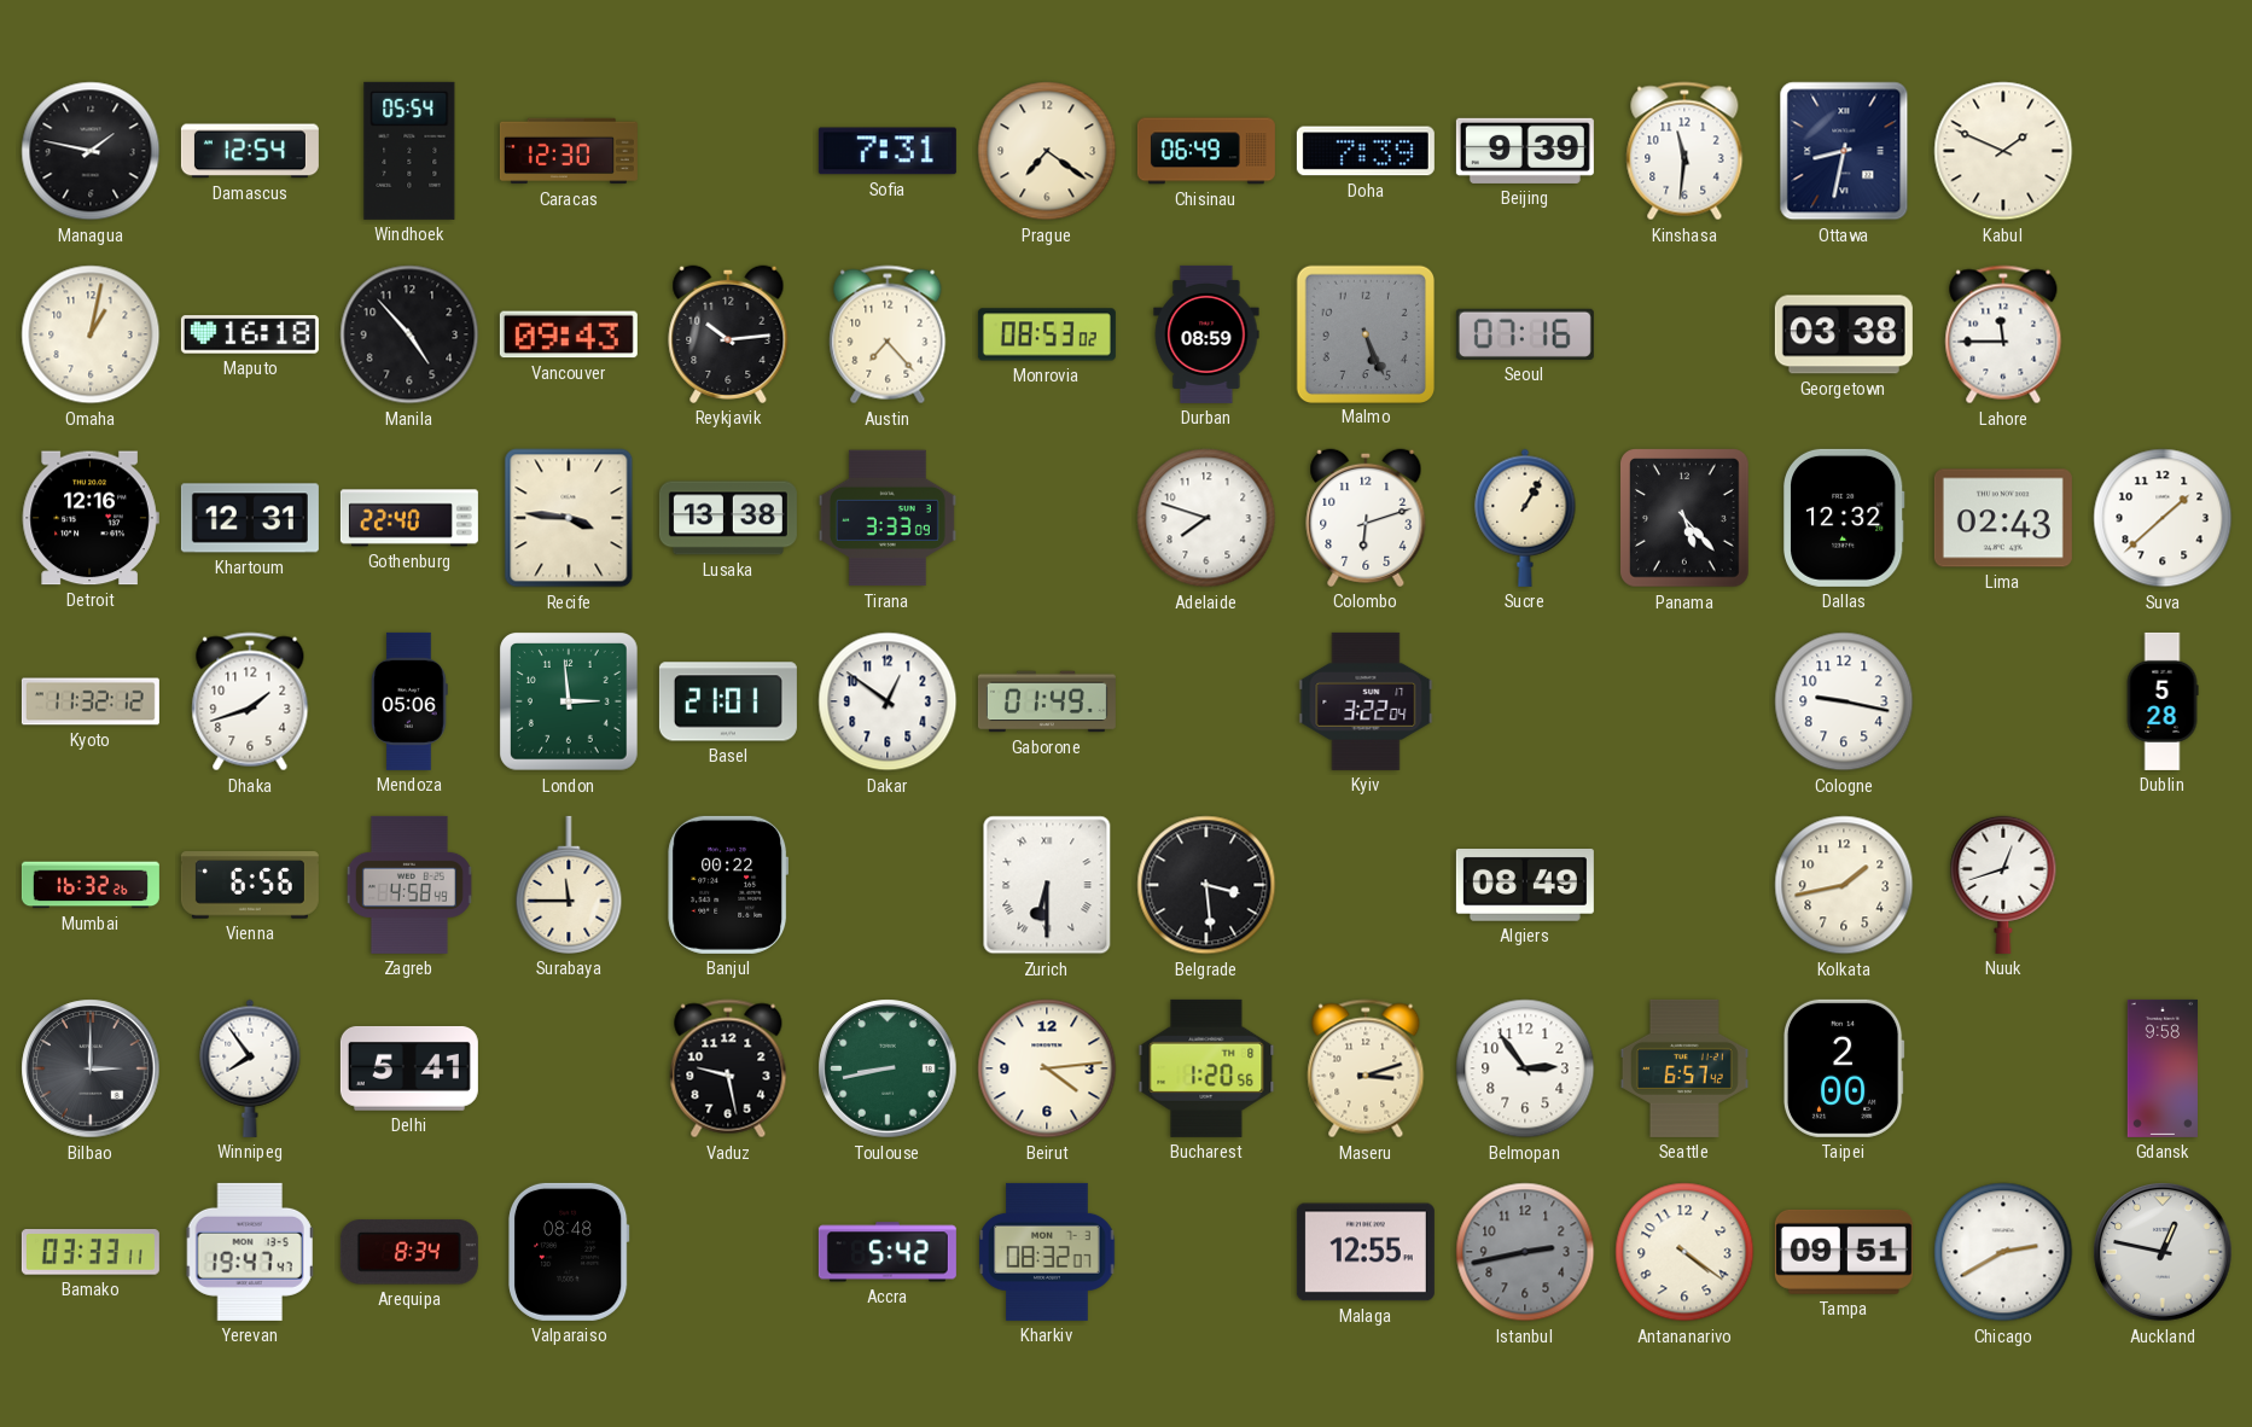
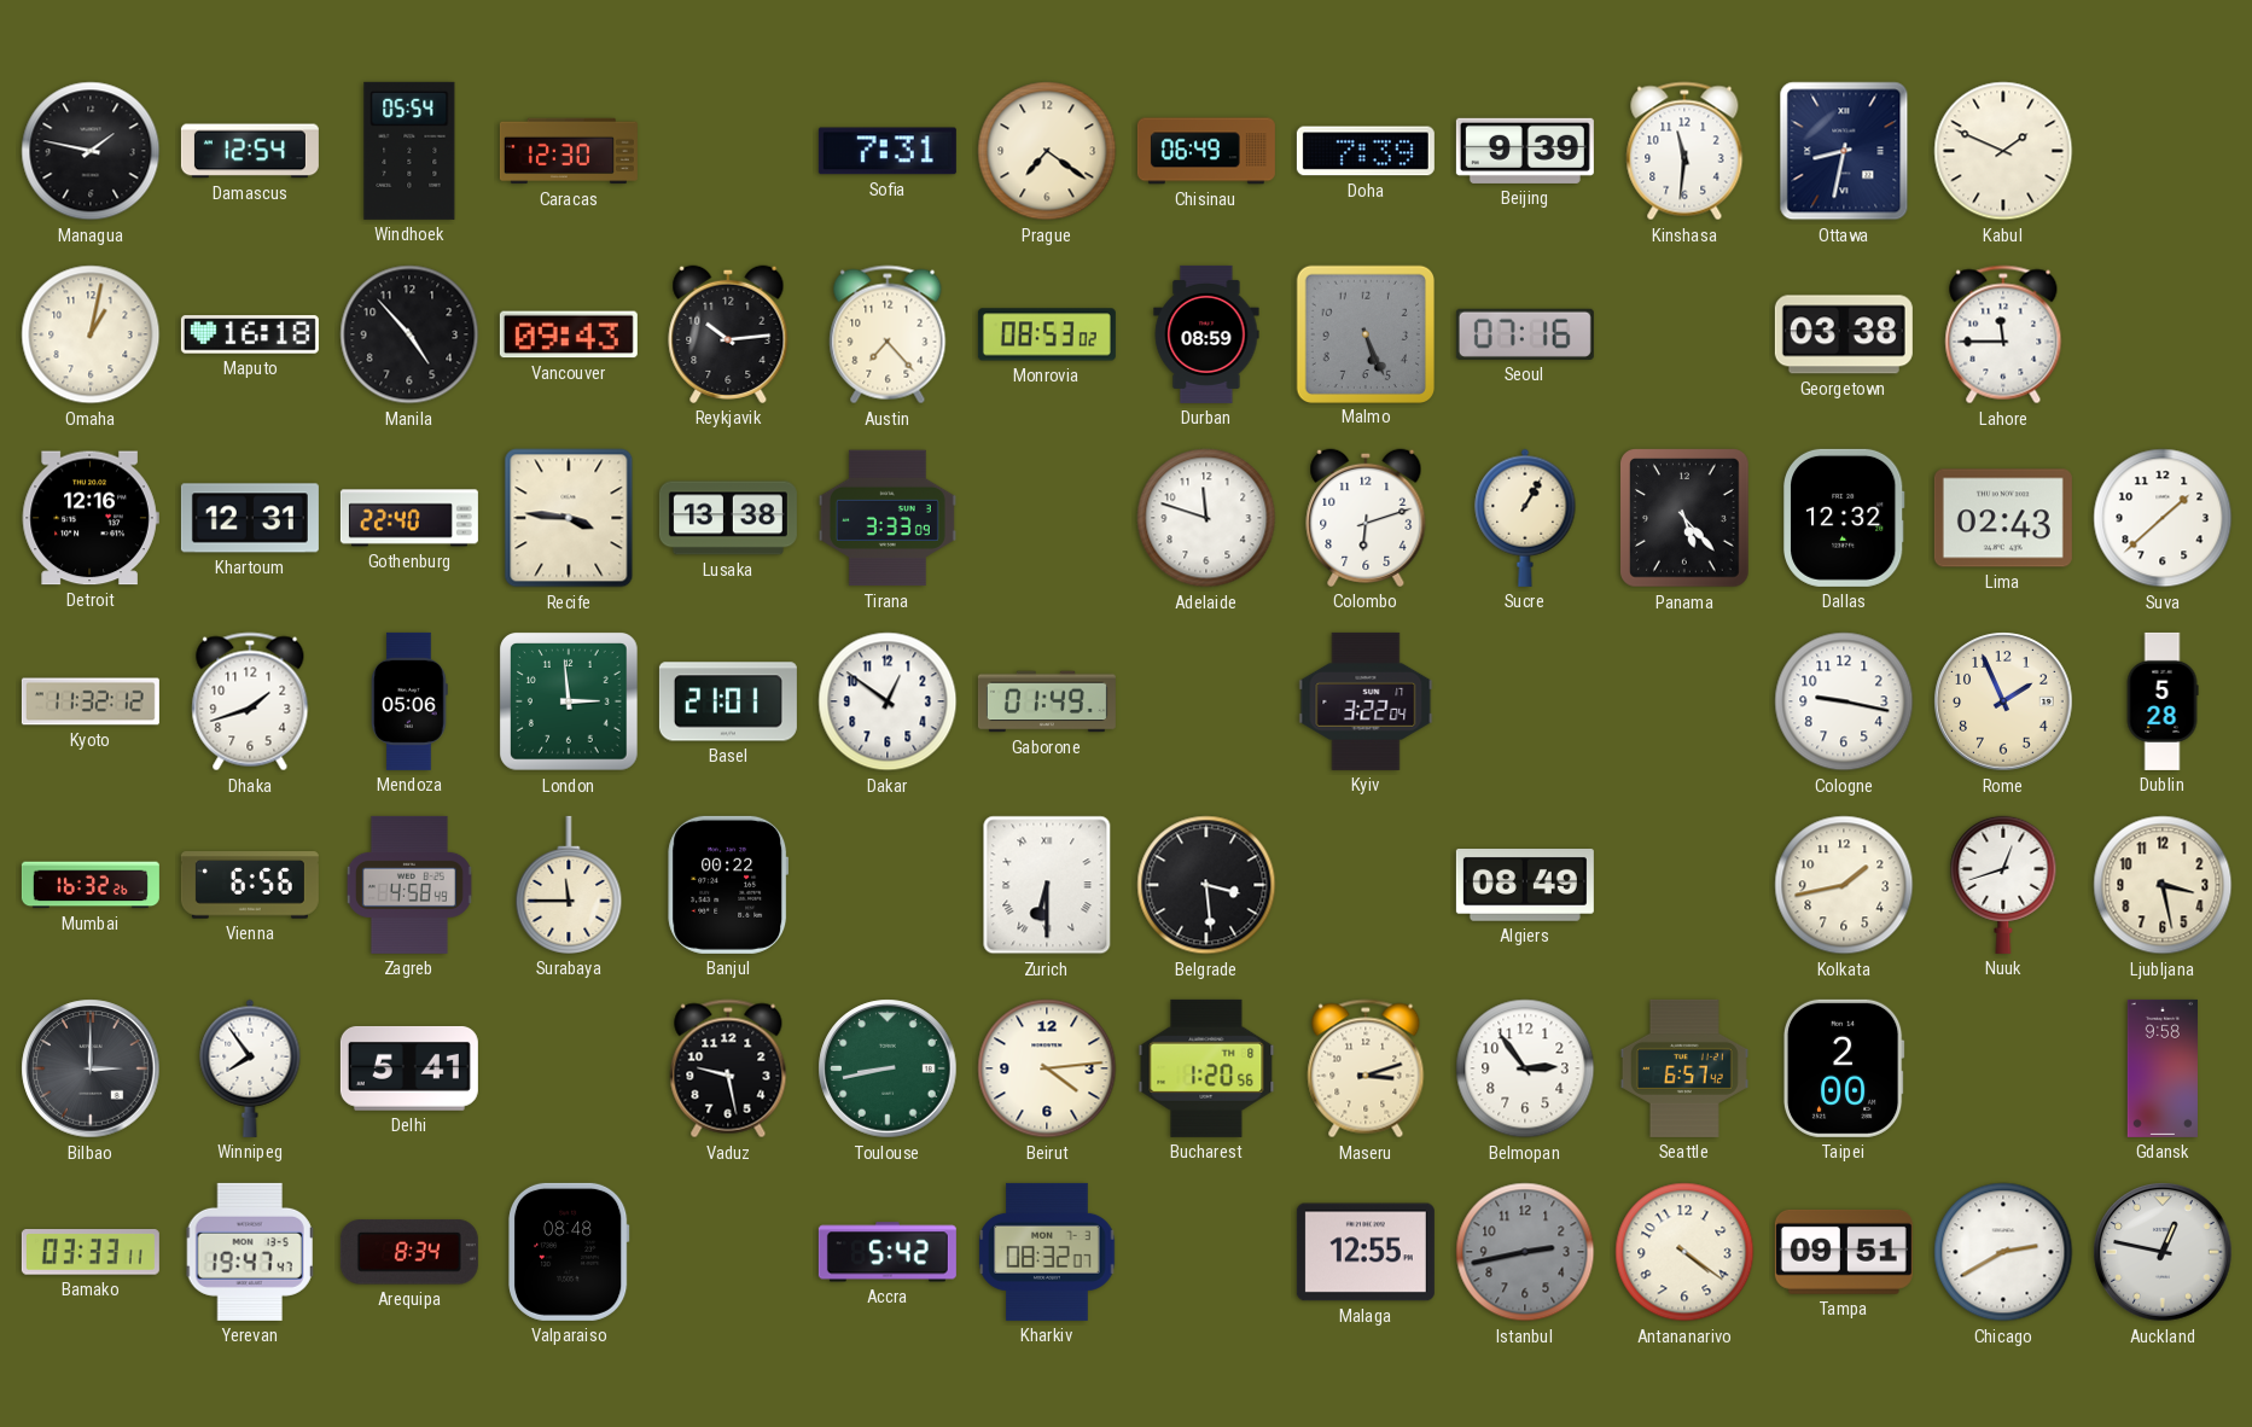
Adelaide: 7:48 -> 11:48 (1206, 518)
Rome: none -> 1:56 (2003, 701)
Ljubljana: none -> 3:28 (2163, 885)
